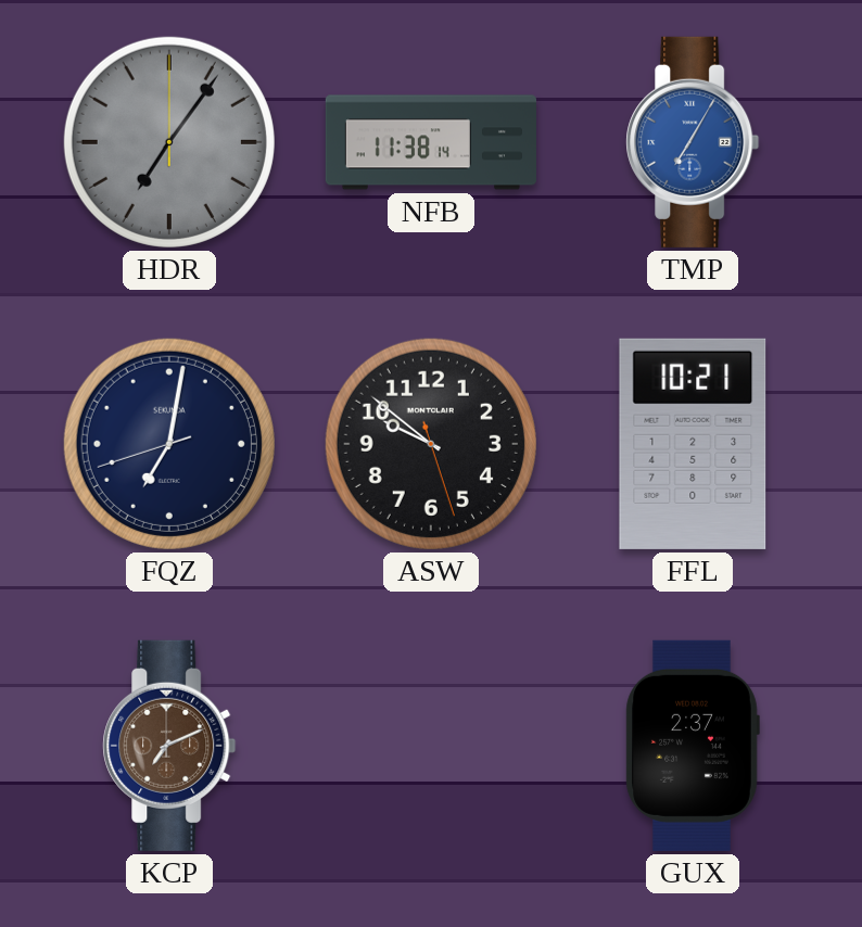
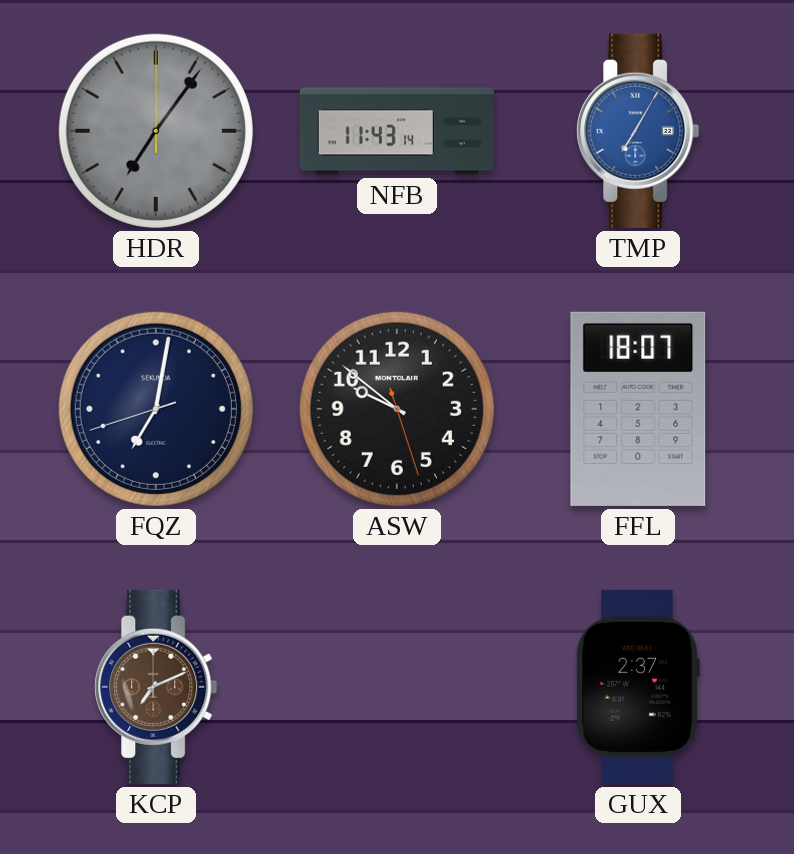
NFB: 11:38 -> 11:43 (397, 131)
FFL: 10:21 -> 18:07 (638, 409)
